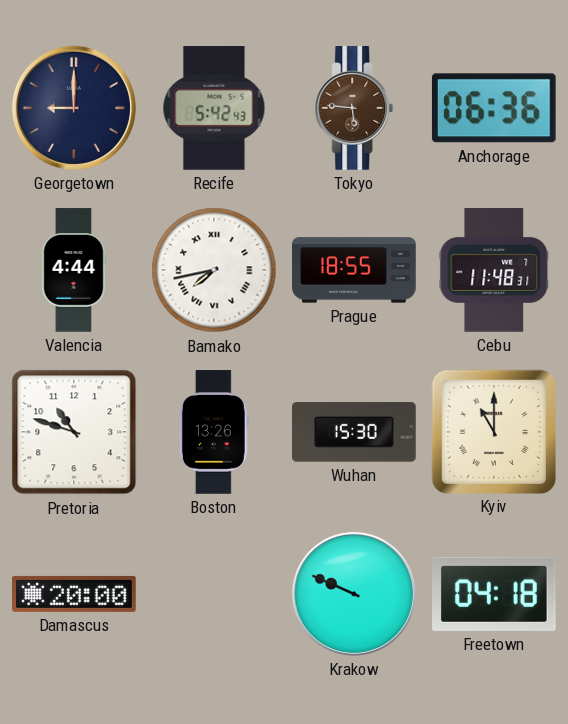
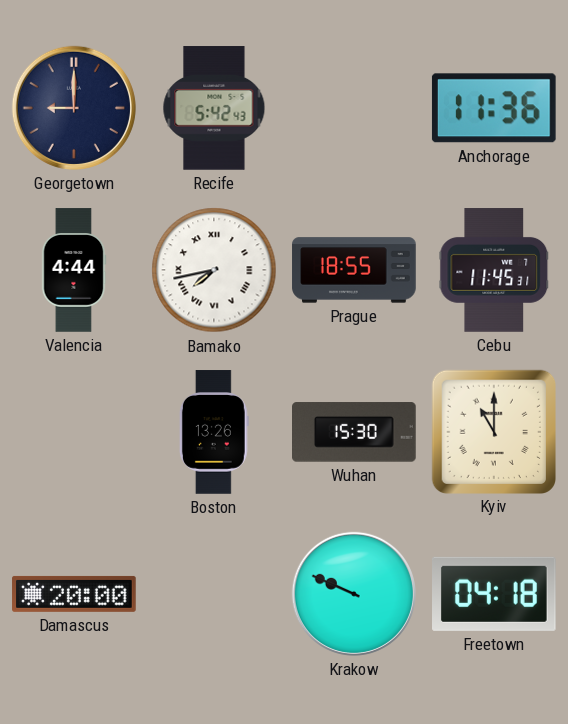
Tokyo: 5:46 -> none (354, 108)
Anchorage: 06:36 -> 11:36 (494, 108)
Cebu: 11:48 -> 11:45 (494, 270)
Pretoria: 10:48 -> none (74, 432)
